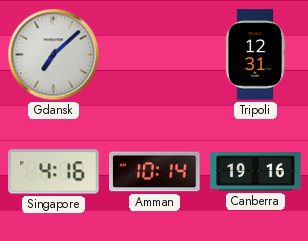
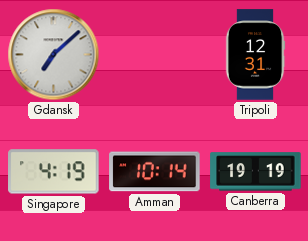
Singapore: 4:16 -> 4:19 (54, 172)
Canberra: 19:16 -> 19:19 (256, 172)
